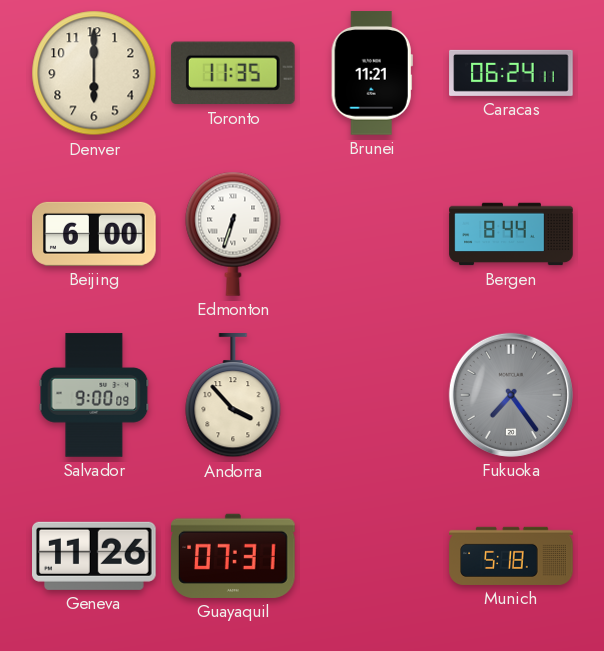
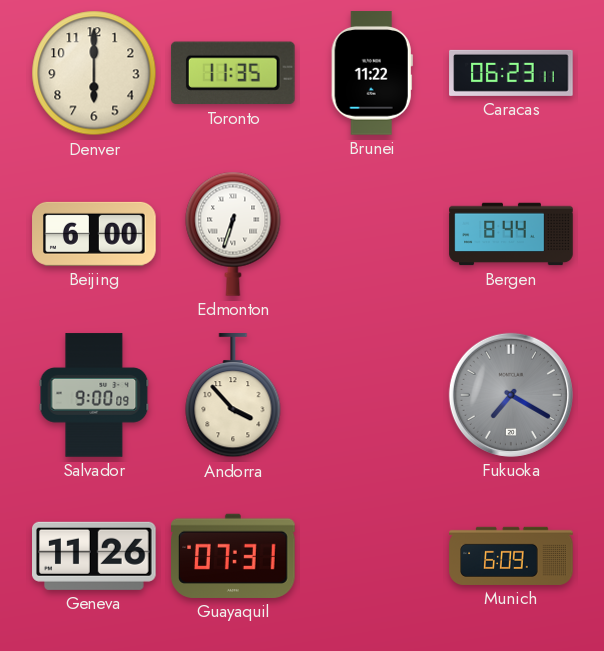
Brunei: 11:21 -> 11:22 (372, 73)
Caracas: 06:24 -> 06:23 (511, 73)
Fukuoka: 7:24 -> 7:20 (511, 395)
Munich: 5:18 -> 6:09 (511, 556)
